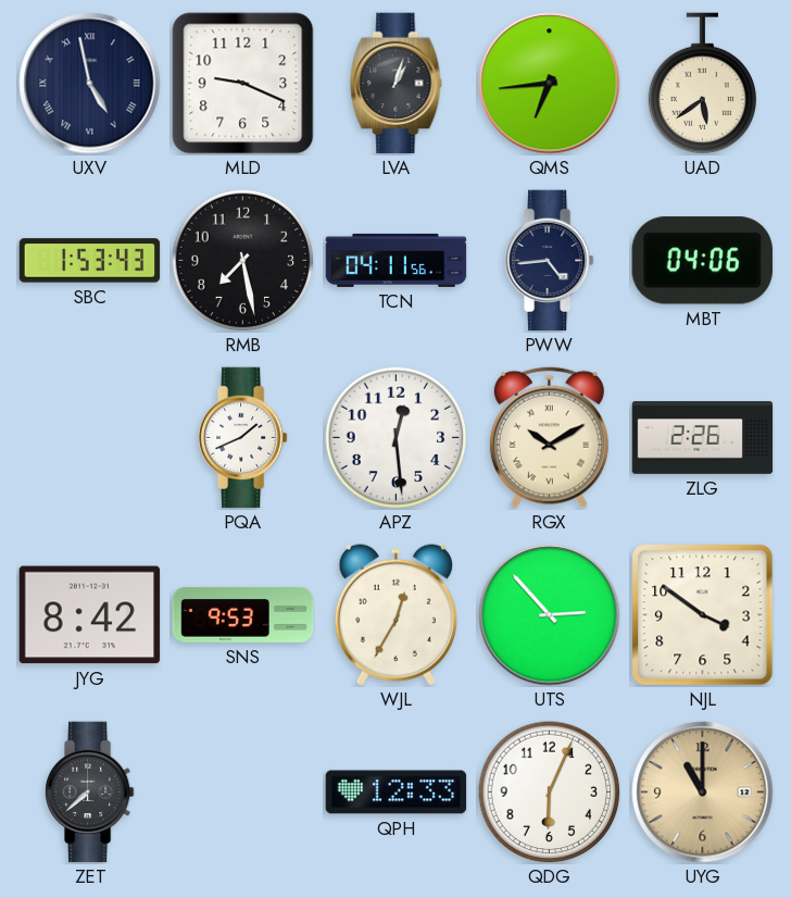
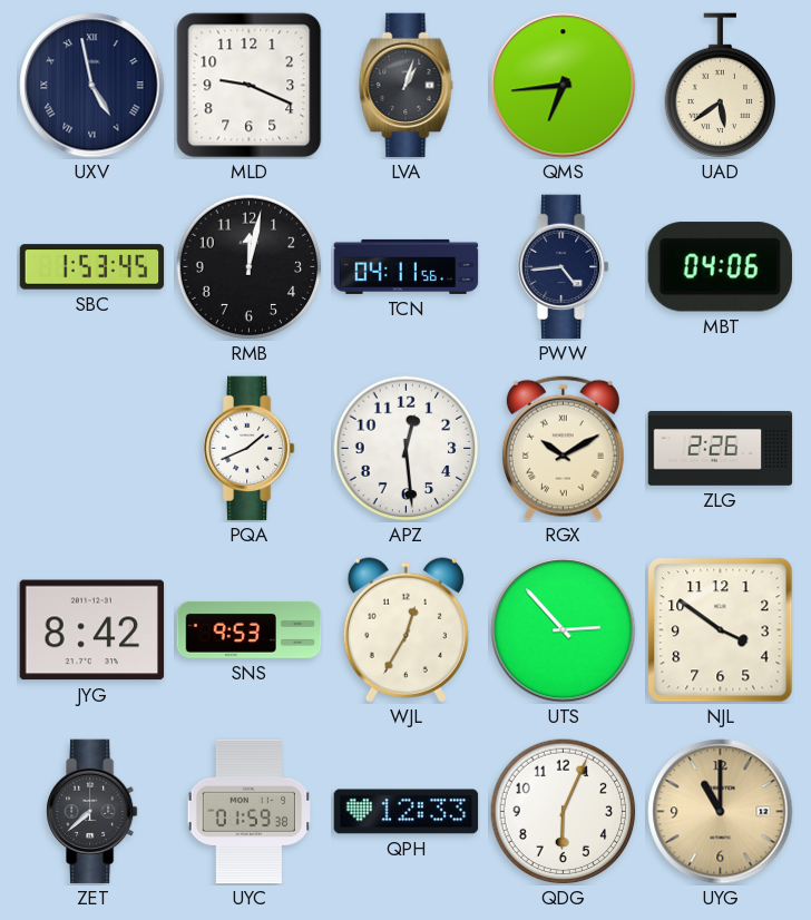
SBC: 1:53:43 -> 1:53:45 (92, 267)
RMB: 7:28 -> 12:02 (250, 267)
UYC: none -> 01:59 (248, 812)
